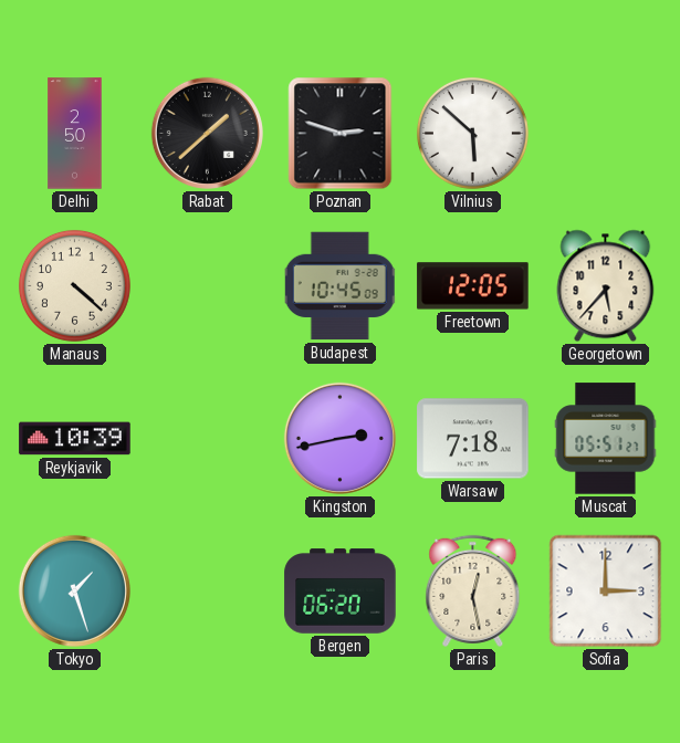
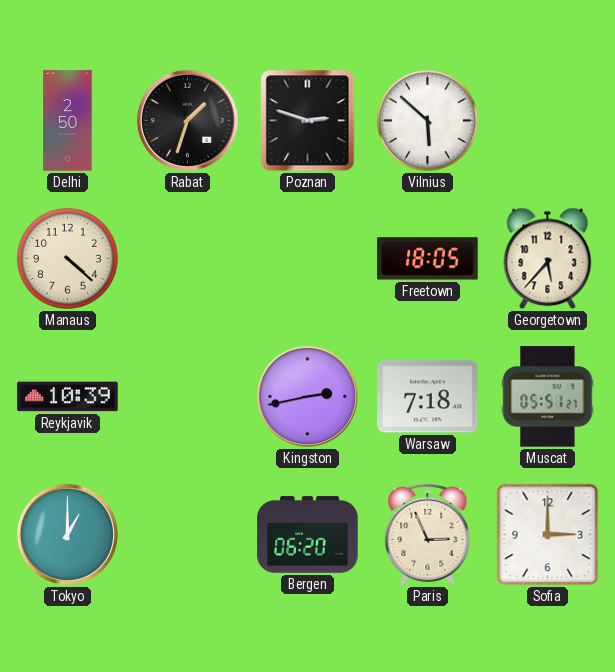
Rabat: 1:38 -> 1:33 (187, 120)
Budapest: 10:45 -> none (339, 286)
Freetown: 12:05 -> 18:05 (428, 259)
Tokyo: 1:27 -> 1:00 (67, 534)
Paris: 12:28 -> 2:56 (428, 534)
